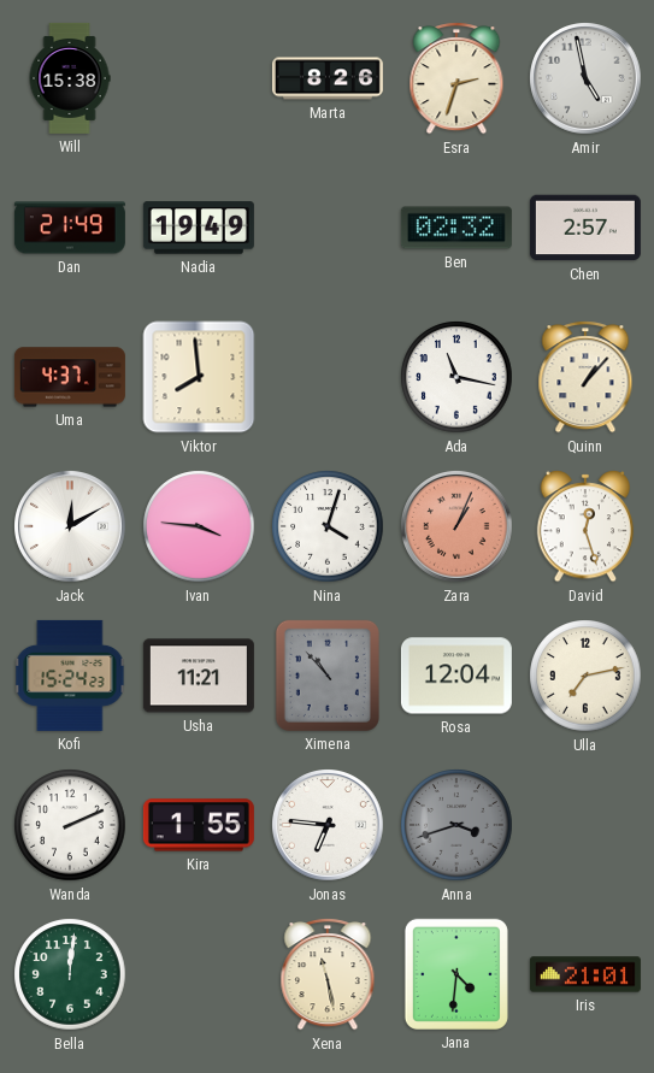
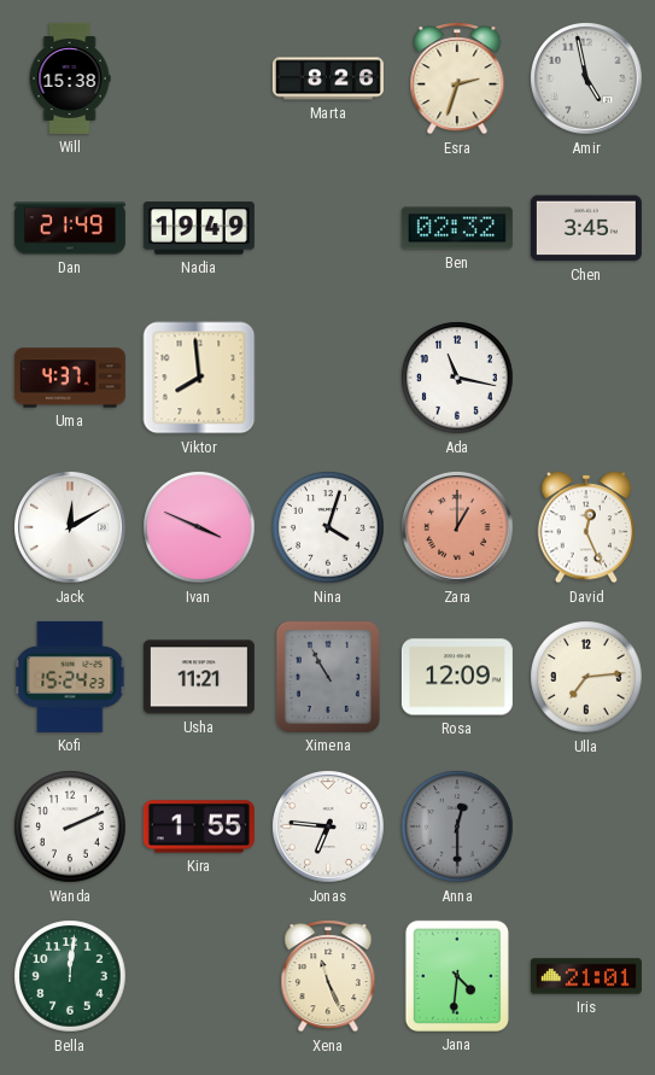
Chen: 2:57 -> 3:45 (586, 228)
Quinn: 1:07 -> none (585, 377)
Ivan: 3:46 -> 3:49 (199, 527)
Zara: 1:04 -> 1:00 (458, 528)
David: 12:27 -> 12:26 (586, 527)
Ximena: 10:53 -> 10:55 (328, 677)
Rosa: 12:04 -> 12:09 (457, 677)
Ulla: 7:13 -> 7:14 (586, 677)
Anna: 3:42 -> 12:30 (457, 826)
Xena: 11:28 -> 11:26 (328, 976)
